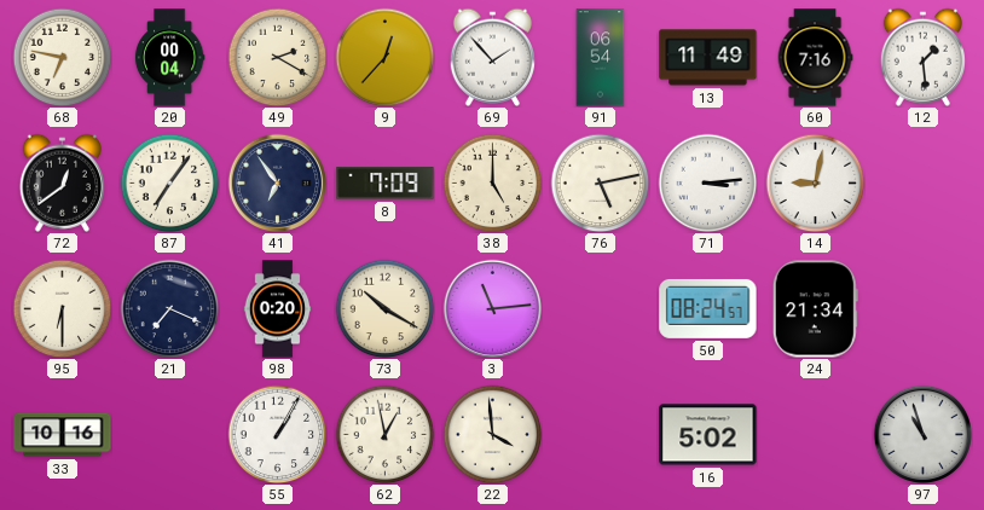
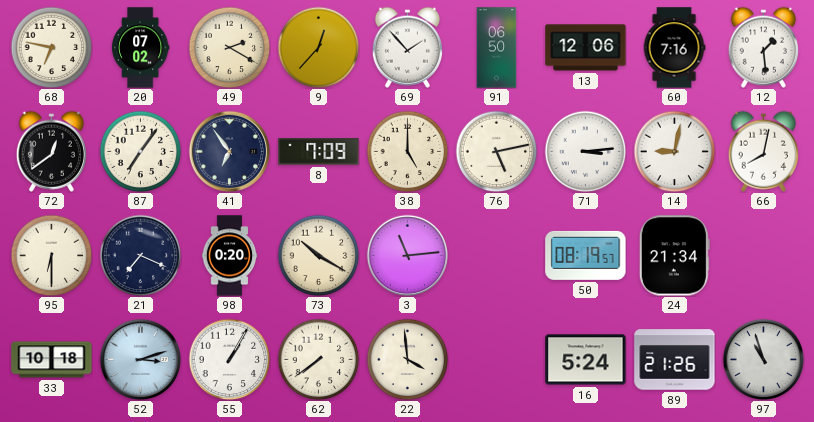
20: 00:04 -> 07:02 (140, 48)
91: 06:54 -> 06:50 (497, 48)
13: 11:49 -> 12:06 (586, 48)
66: none -> 8:02 (763, 151)
50: 08:24 -> 08:19 (586, 255)
33: 10:16 -> 10:18 (52, 360)
52: none -> 3:12 (140, 359)
62: 12:58 -> 7:39 (318, 359)
16: 5:02 -> 5:24 (586, 360)
89: none -> 21:26 (675, 360)
